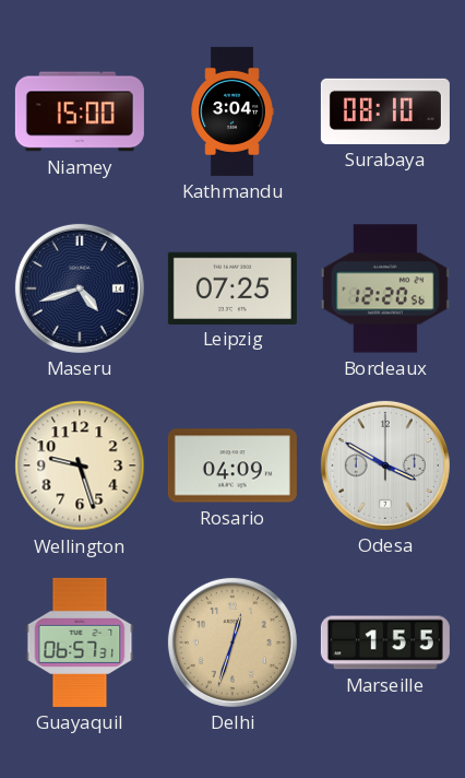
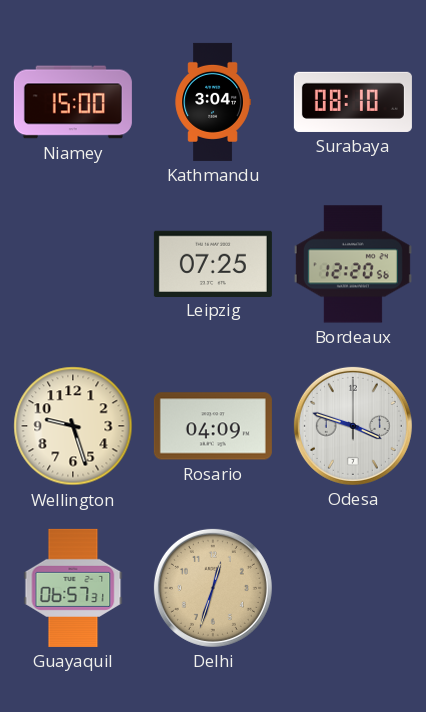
Maseru: 4:42 -> none (80, 288)
Odesa: 3:50 -> 3:48 (353, 426)
Marseille: 1:55 -> none (385, 643)
